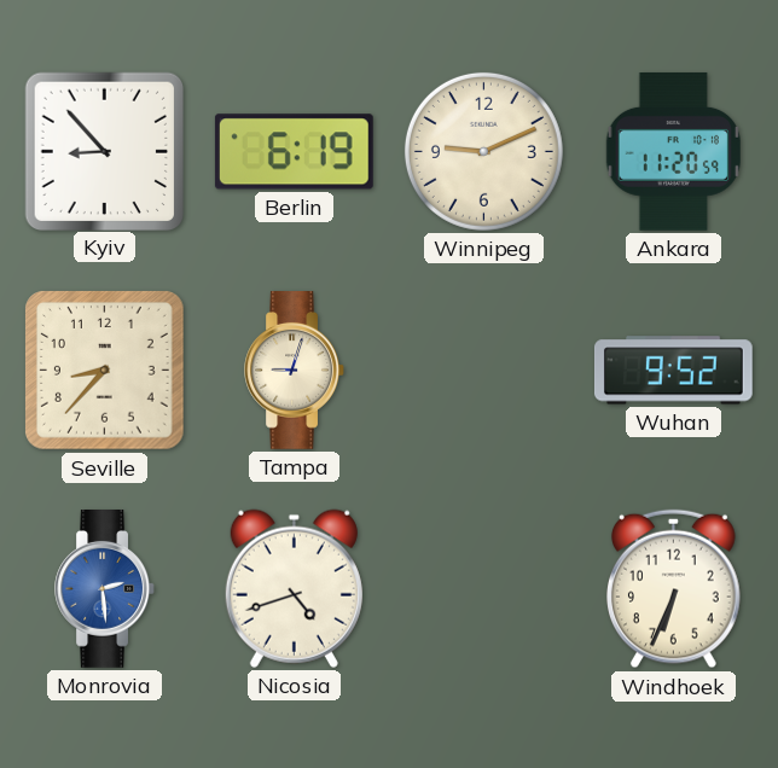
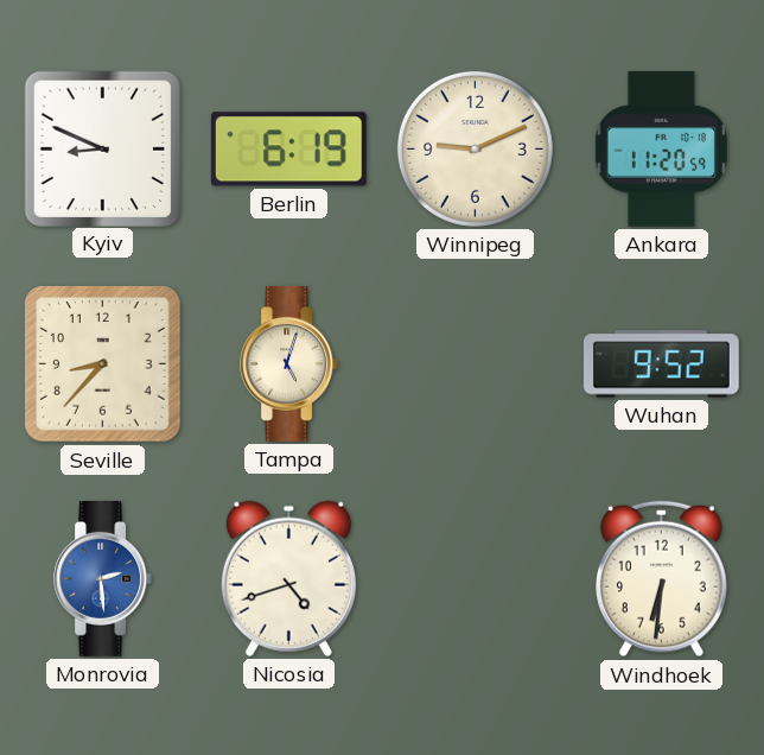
Kyiv: 8:53 -> 8:49 (102, 148)
Tampa: 9:03 -> 5:03 (288, 364)
Windhoek: 6:34 -> 6:31 (662, 579)
